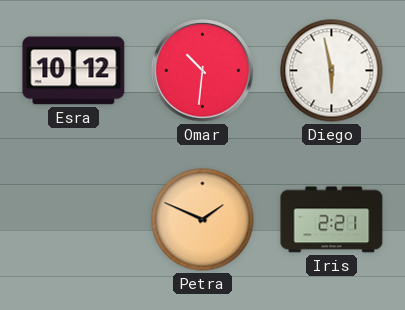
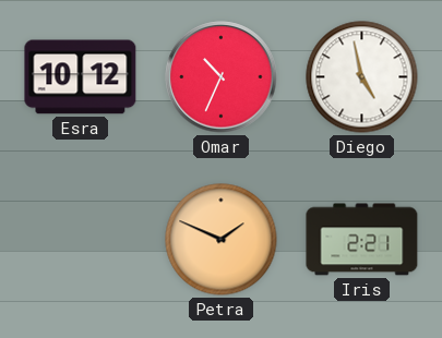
Omar: 10:31 -> 10:34 (222, 77)
Diego: 5:58 -> 4:58 (362, 77)
